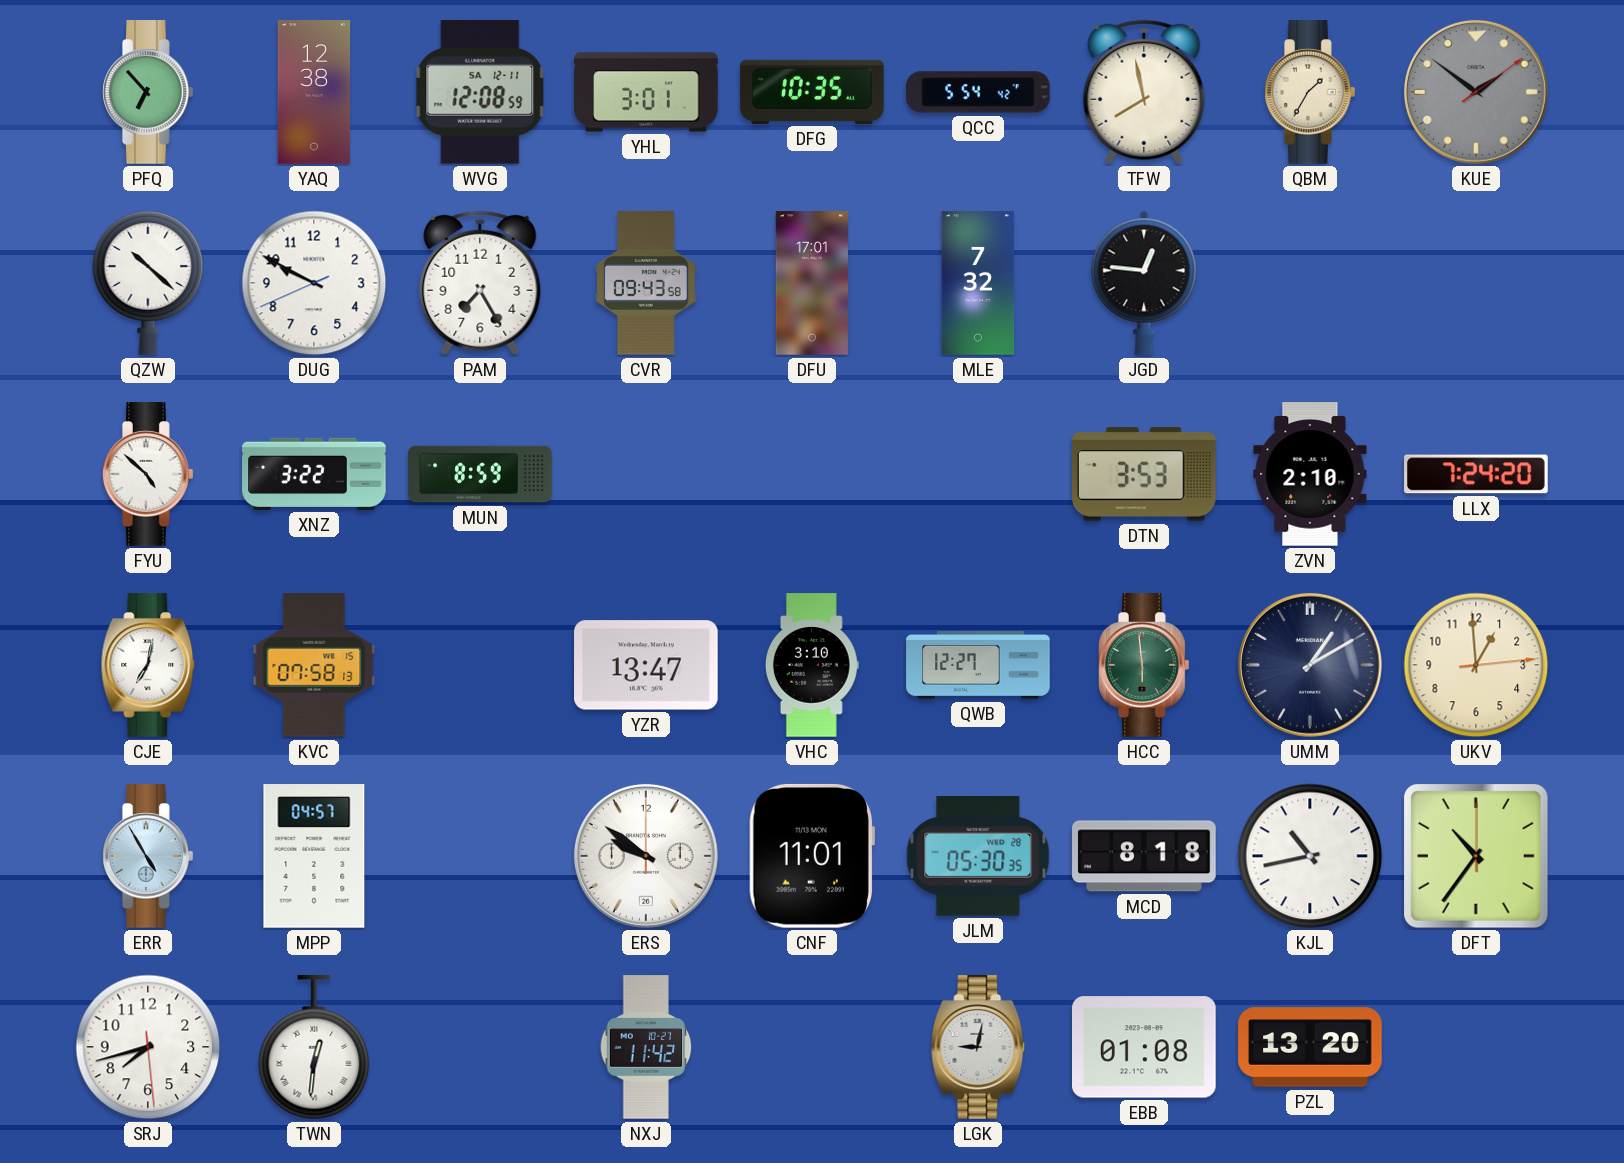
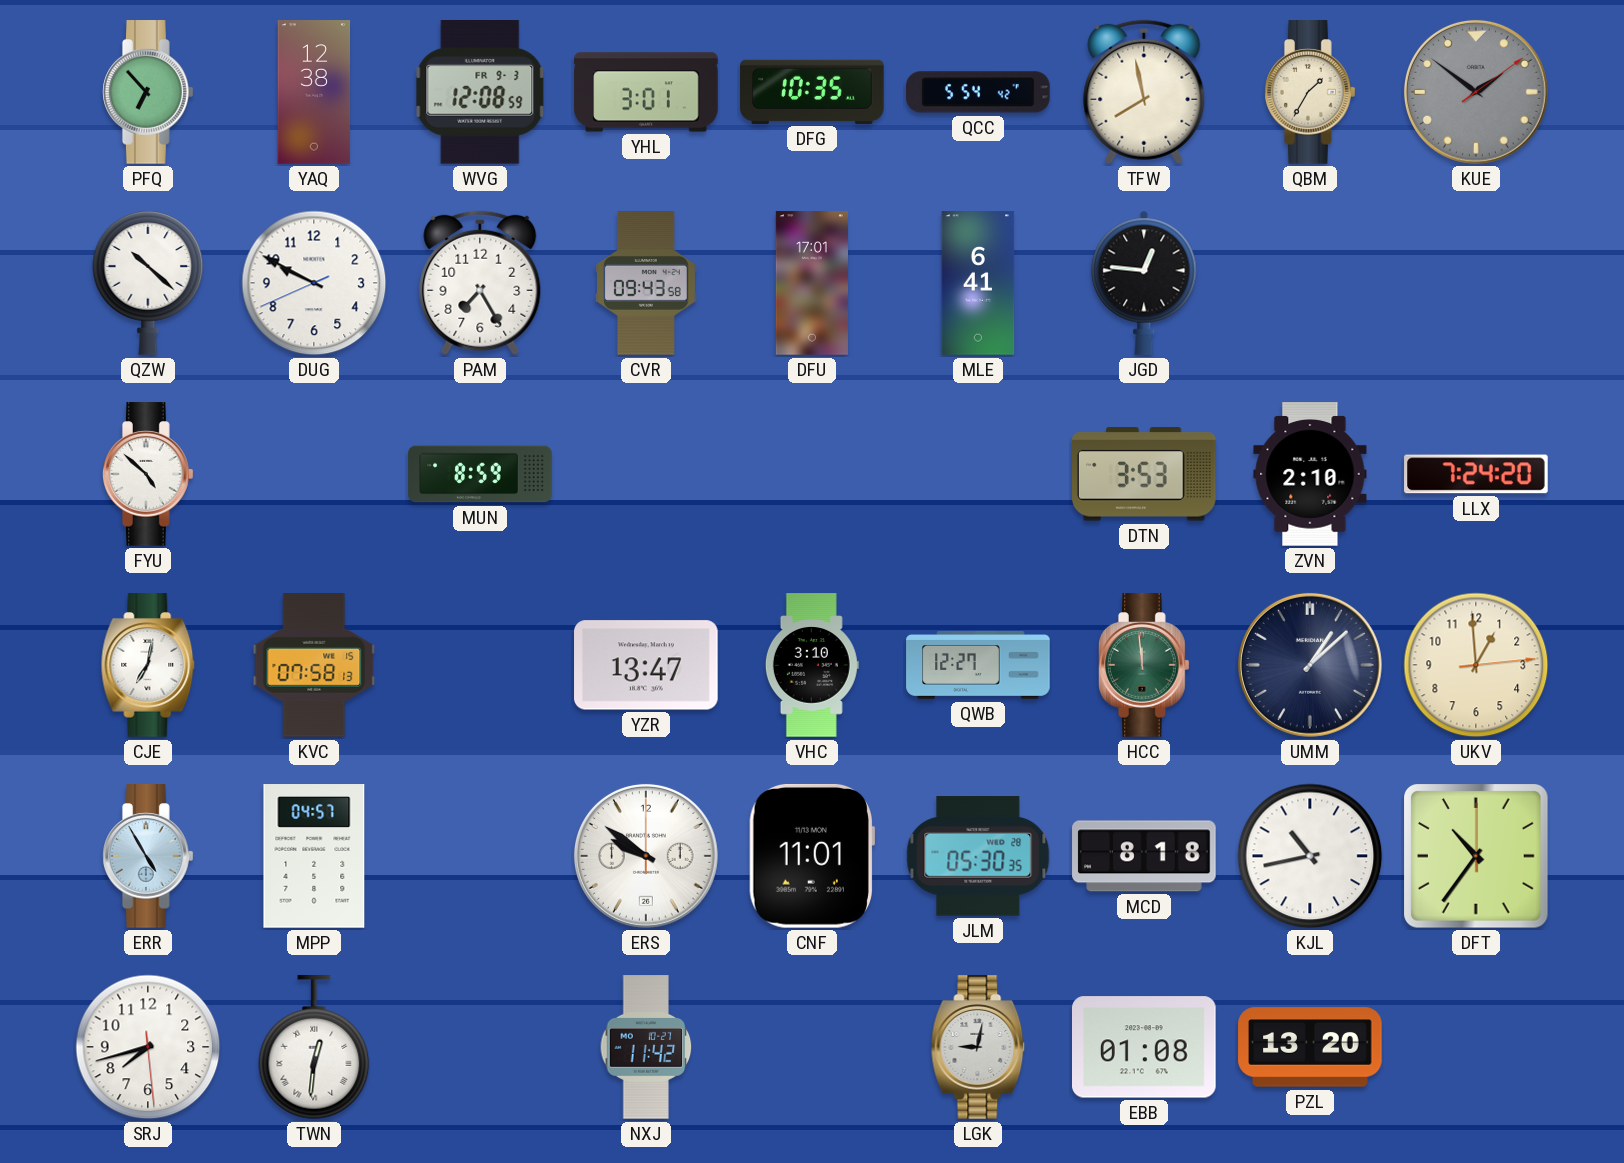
WVG date: SA 12-11 -> FR 9-3 (480, 93)
MLE: 7:32 -> 6:41 (978, 283)
XNZ: 3:22 -> none (314, 474)
HCC: 5:59 -> 11:59 (1145, 665)
UMM: 1:10 -> 1:08 (1310, 665)
